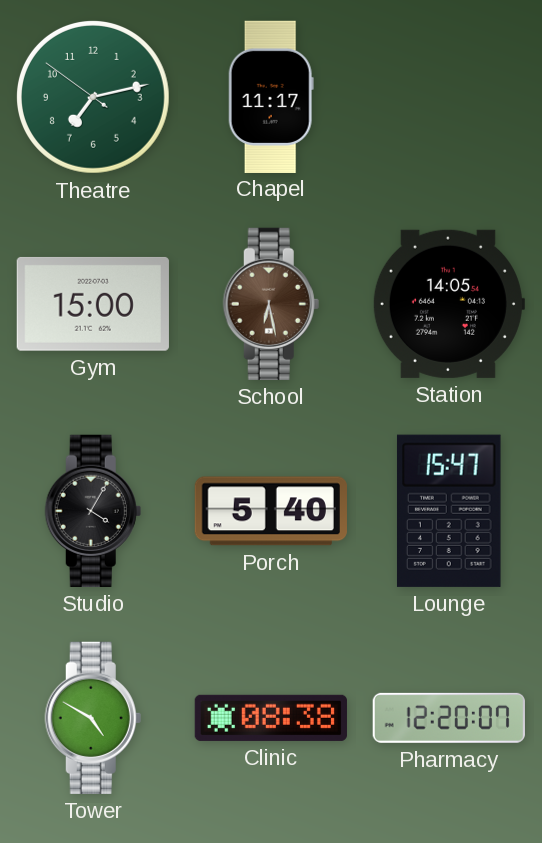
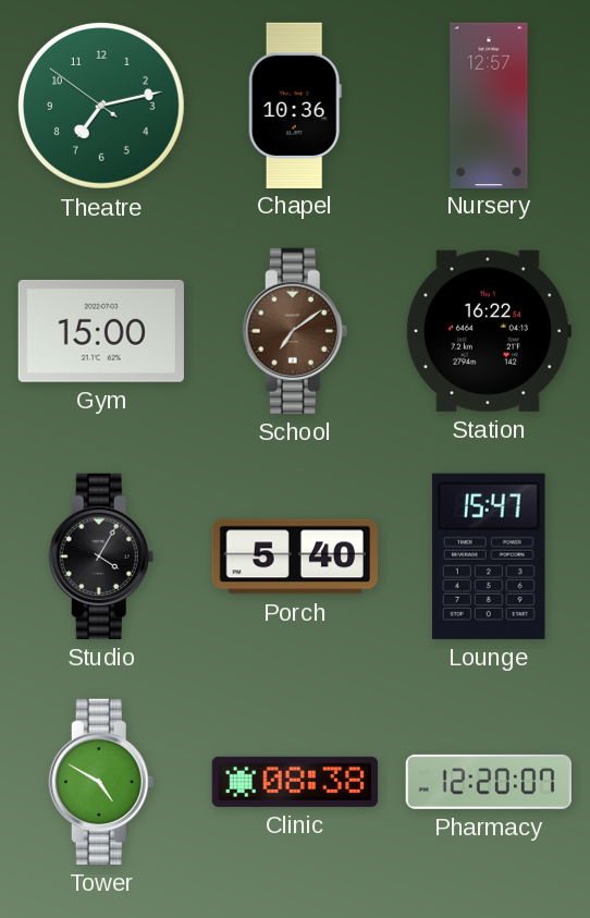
Chapel: 11:17 -> 10:36 (295, 105)
Nursery: none -> 12:57 (489, 105)
School: 6:28 -> 7:09 (295, 331)
Station: 14:05 -> 16:22 (488, 331)
